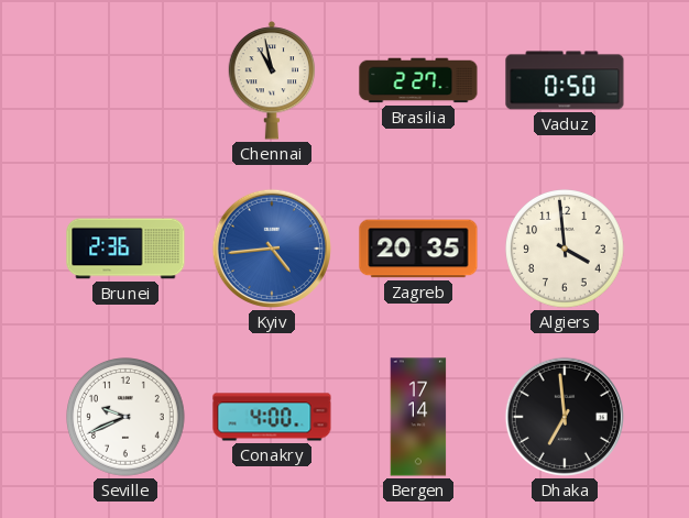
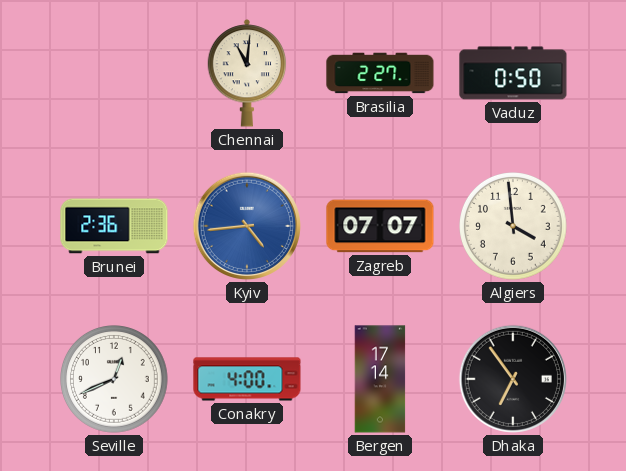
Chennai: 10:58 -> 11:01 (247, 73)
Zagreb: 20:35 -> 07:07 (380, 226)
Seville: 9:41 -> 12:41 (115, 380)
Dhaka: 6:59 -> 6:54 (513, 379)
